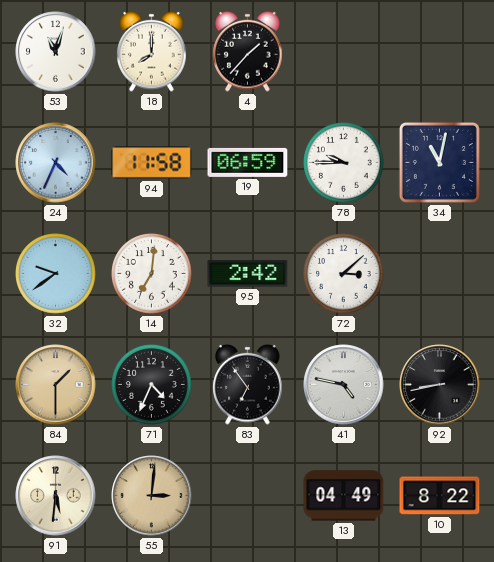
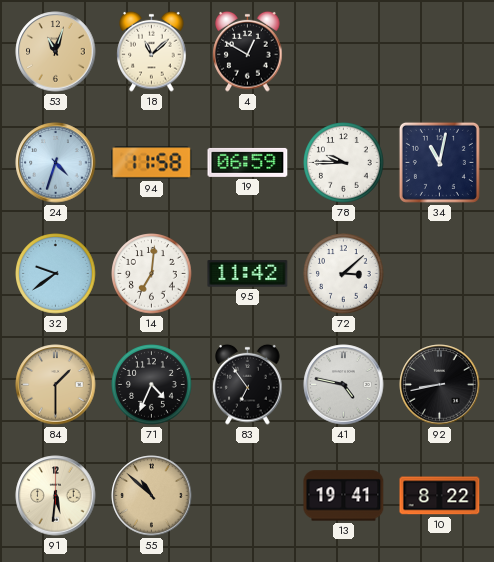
53 dial: white -> champagne (56, 52)
18: 8:00 -> 11:08 (152, 51)
4: 1:37 -> 12:50 (248, 51)
24: 4:34 -> 4:33 (56, 163)
95: 2:42 -> 11:42 (248, 274)
55: 3:01 -> 10:52 (152, 496)
13: 04:49 -> 19:41 (344, 496)
